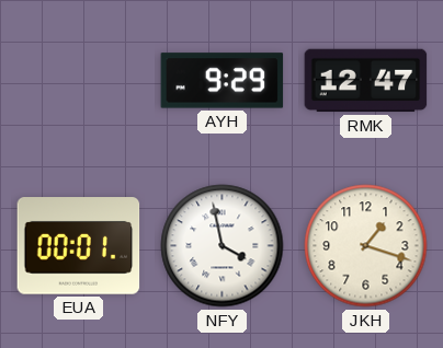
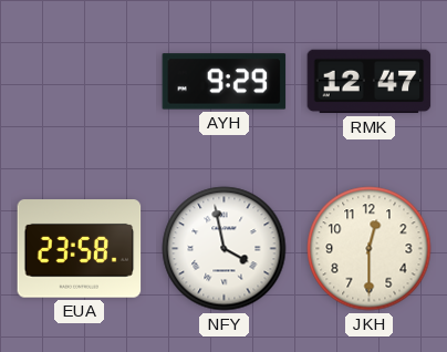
EUA: 00:01 -> 23:58 (80, 249)
JKH: 1:18 -> 12:30 (370, 249)
